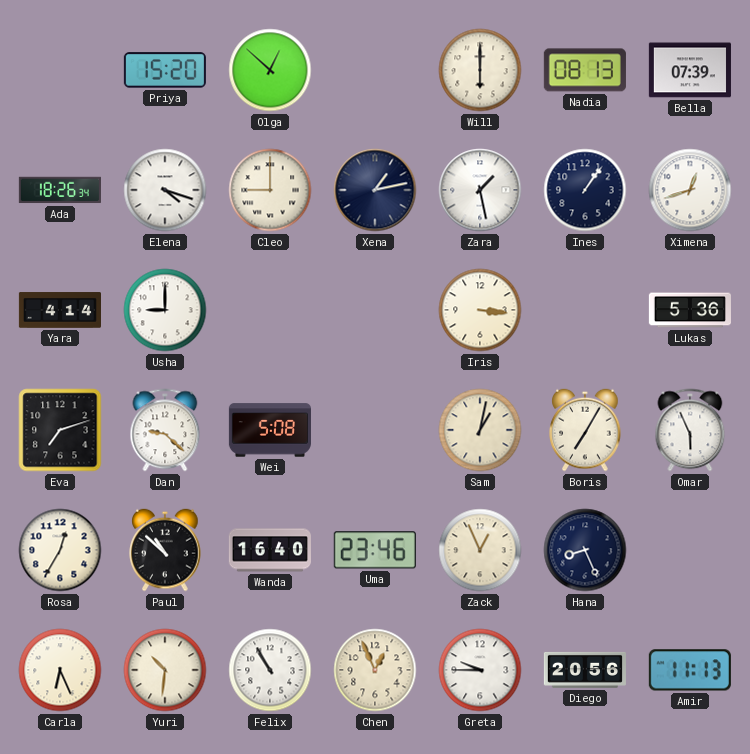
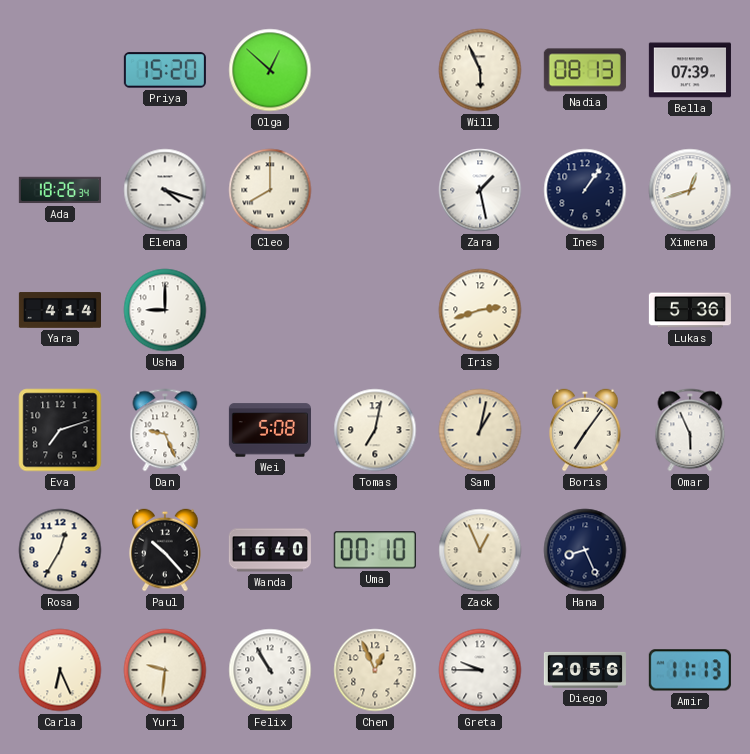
Will: 6:00 -> 5:56 (480, 70)
Cleo: 9:00 -> 8:00 (270, 190)
Xena: 1:13 -> none (375, 190)
Iris: 3:16 -> 2:42 (480, 310)
Dan: 9:22 -> 9:26 (165, 430)
Tomas: none -> 7:02 (375, 430)
Boris: 7:05 -> 7:06 (585, 430)
Paul: 10:52 -> 10:23 (165, 550)
Uma: 23:46 -> 00:10 (375, 550)
Yuri: 10:31 -> 9:31 (165, 670)
